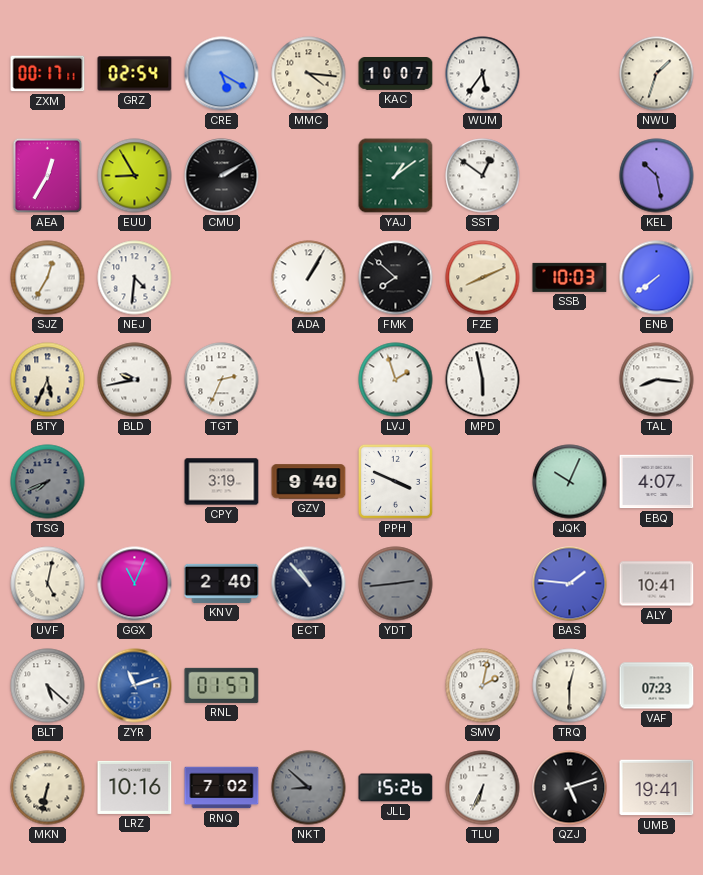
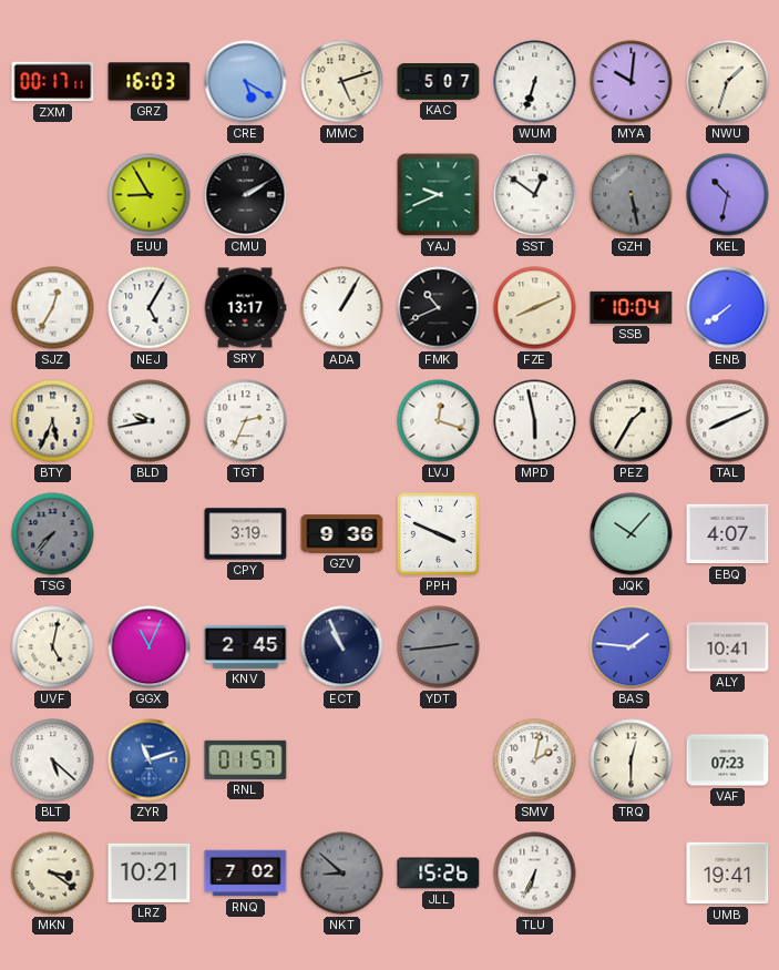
GRZ: 02:54 -> 16:03 (150, 82)
MMC: 4:16 -> 5:12 (342, 82)
KAC: 10:07 -> 5:07 (439, 82)
WUM: 5:36 -> 6:33 (535, 82)
MYA: none -> 10:01 (632, 82)
AEA: 12:35 -> none (48, 176)
YAJ: 1:09 -> 9:41 (439, 195)
GZH: none -> 5:28 (632, 195)
KEL: 10:28 -> 10:32 (728, 195)
NEJ: 4:31 -> 5:05 (150, 308)
SRY: none -> 13:17 (245, 308)
FMK: 7:52 -> 10:41 (439, 308)
SSB: 10:03 -> 10:04 (632, 307)
LVJ: 1:57 -> 12:18 (439, 421)
PEZ: none -> 1:35 (632, 421)
TAL: 8:16 -> 8:11 (728, 421)
TSG: 7:41 -> 7:37 (53, 534)
GZV: 9:40 -> 9:36 (342, 534)
JQK: 10:04 -> 10:07 (632, 534)
KNV: 2:40 -> 2:45 (246, 646)
ECT: 10:53 -> 10:56 (342, 647)
MKN: 6:32 -> 3:21 (53, 874)
LRZ: 10:16 -> 10:21 (150, 872)
QZJ: 5:12 -> none (570, 788)
